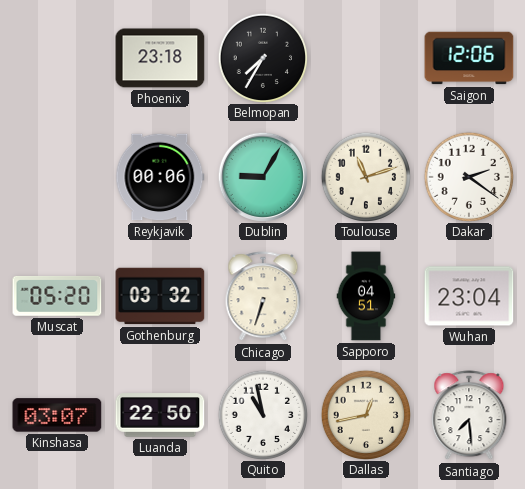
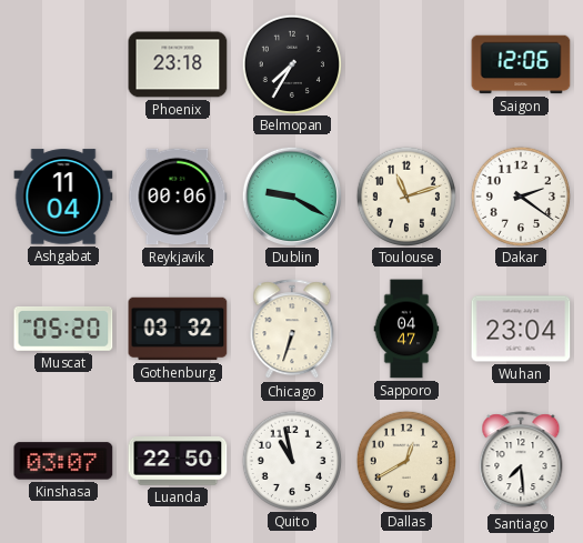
Ashgabat: none -> 11:04 (63, 197)
Dublin: 9:05 -> 9:20 (291, 195)
Sapporo: 04:51 -> 04:47 (406, 329)
Dallas: 12:43 -> 12:40 (405, 460)
